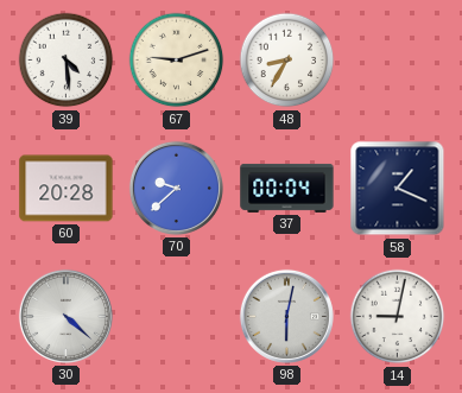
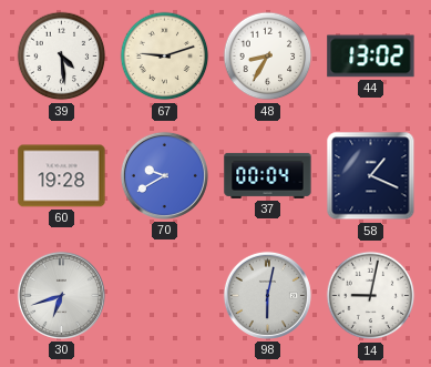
44: none -> 13:02 (371, 57)
60: 20:28 -> 19:28 (62, 176)
70: 9:38 -> 9:40 (164, 175)
30: 4:22 -> 6:42 (61, 295)
